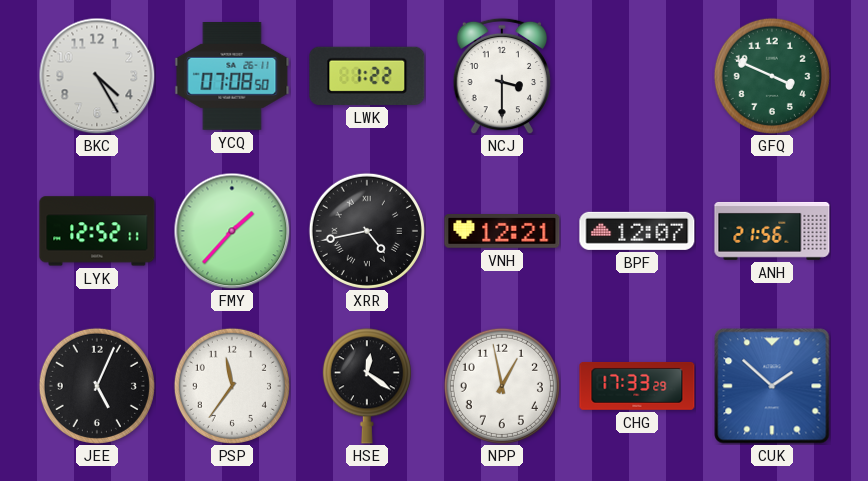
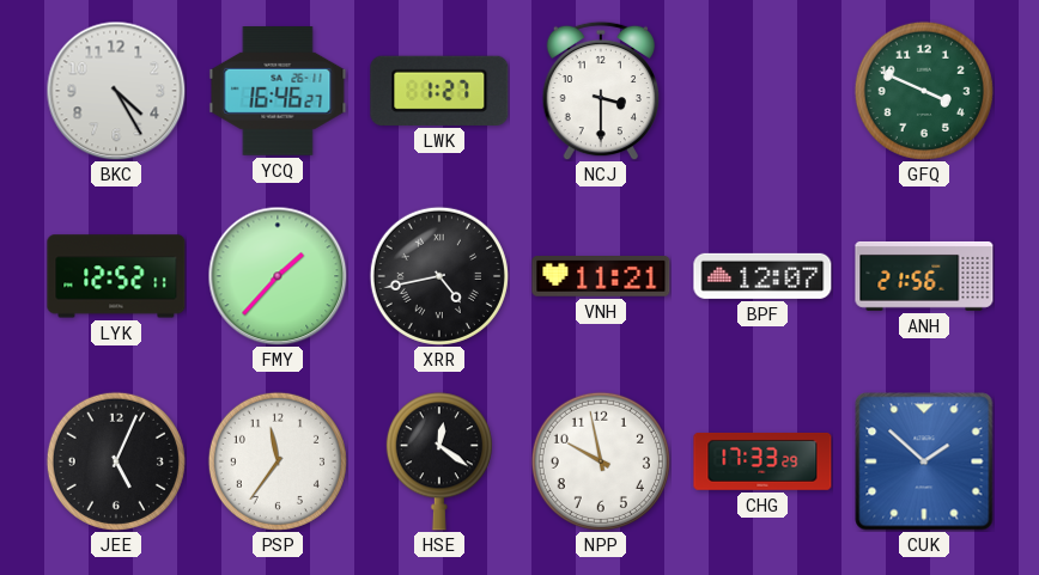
YCQ: 07:08 -> 16:46 (278, 92)
LWK: 1:22 -> 1:27 (439, 91)
VNH: 12:21 -> 11:21 (601, 277)
NPP: 12:58 -> 9:58 (601, 461)
